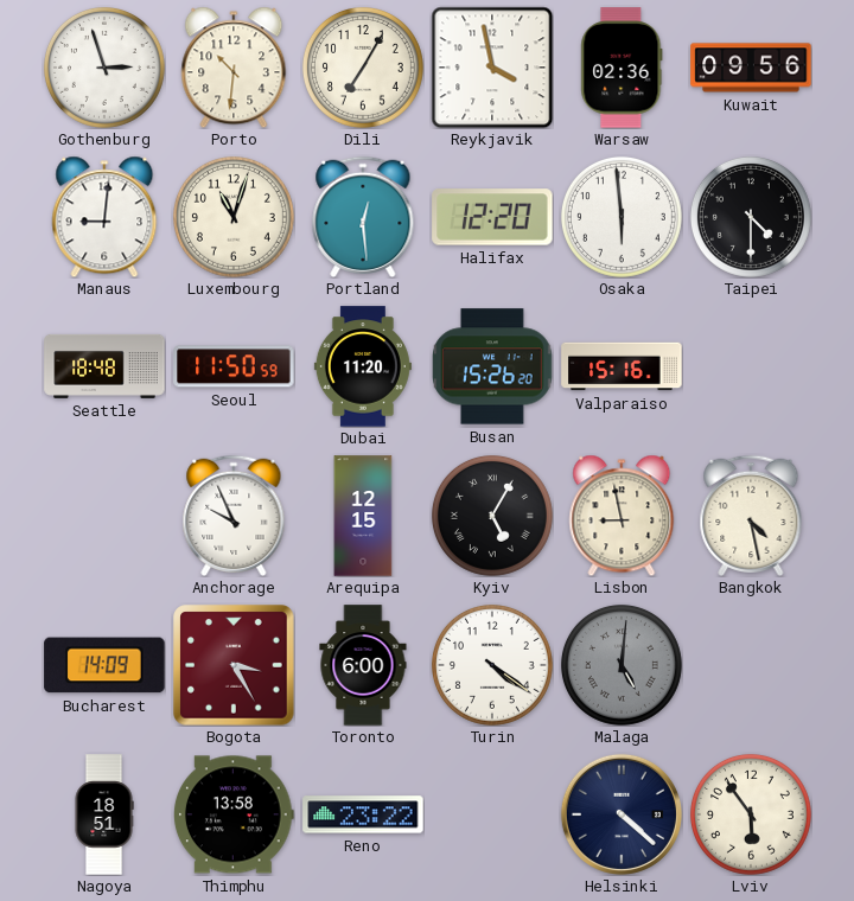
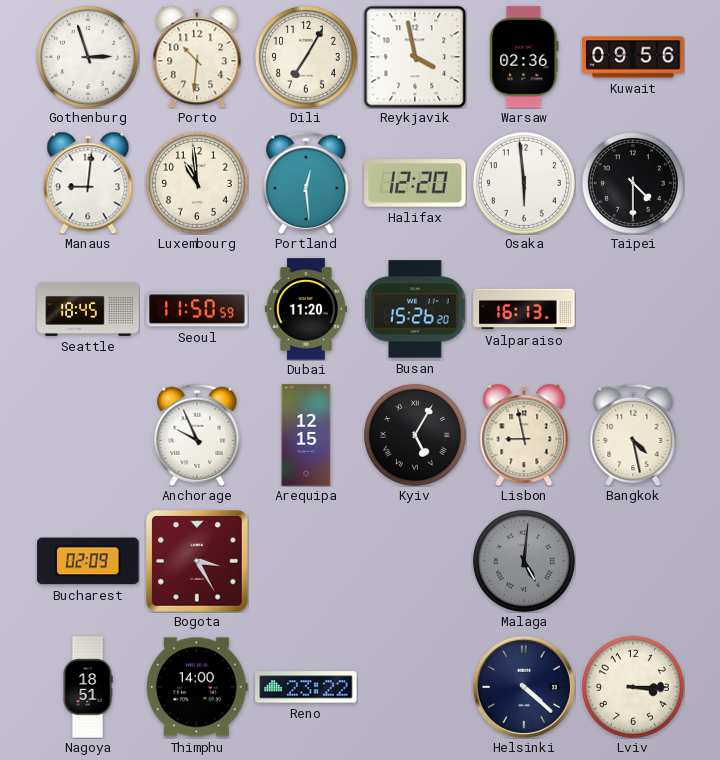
Luxembourg: 11:03 -> 10:59 (197, 183)
Seattle: 18:48 -> 18:45 (88, 309)
Valparaiso: 15:16 -> 16:13 (524, 309)
Bucharest: 14:09 -> 02:09 (88, 561)
Toronto: 6:00 -> none (363, 665)
Turin: 4:21 -> none (492, 665)
Thimphu: 13:58 -> 14:00 (197, 687)
Lviv: 5:54 -> 3:15 (633, 687)
